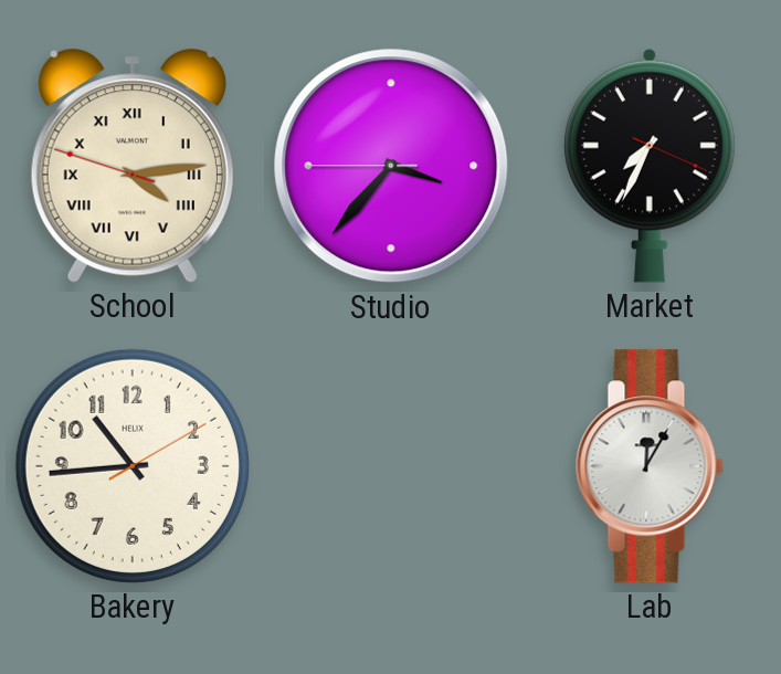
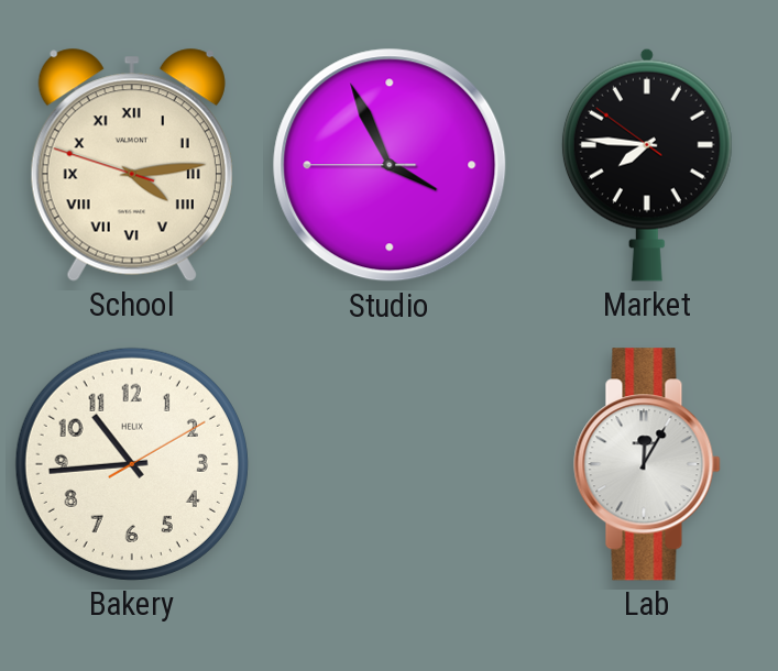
Studio: 3:36 -> 3:55 (390, 165)
Market: 7:34 -> 7:45 (647, 165)
